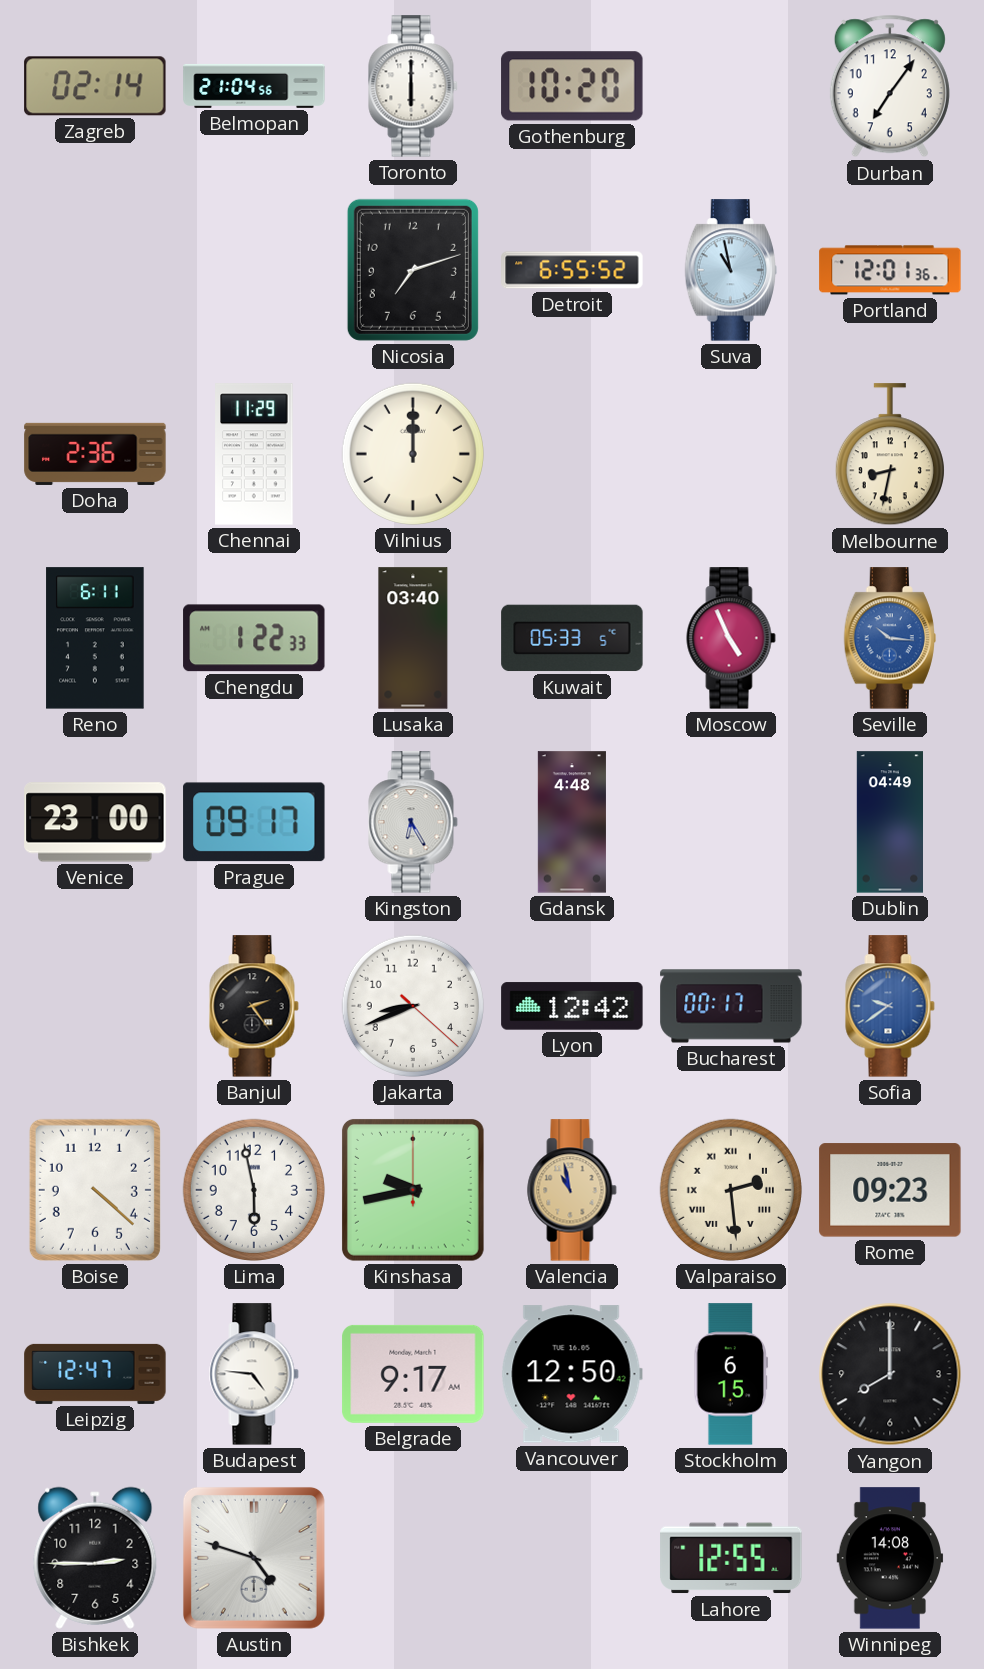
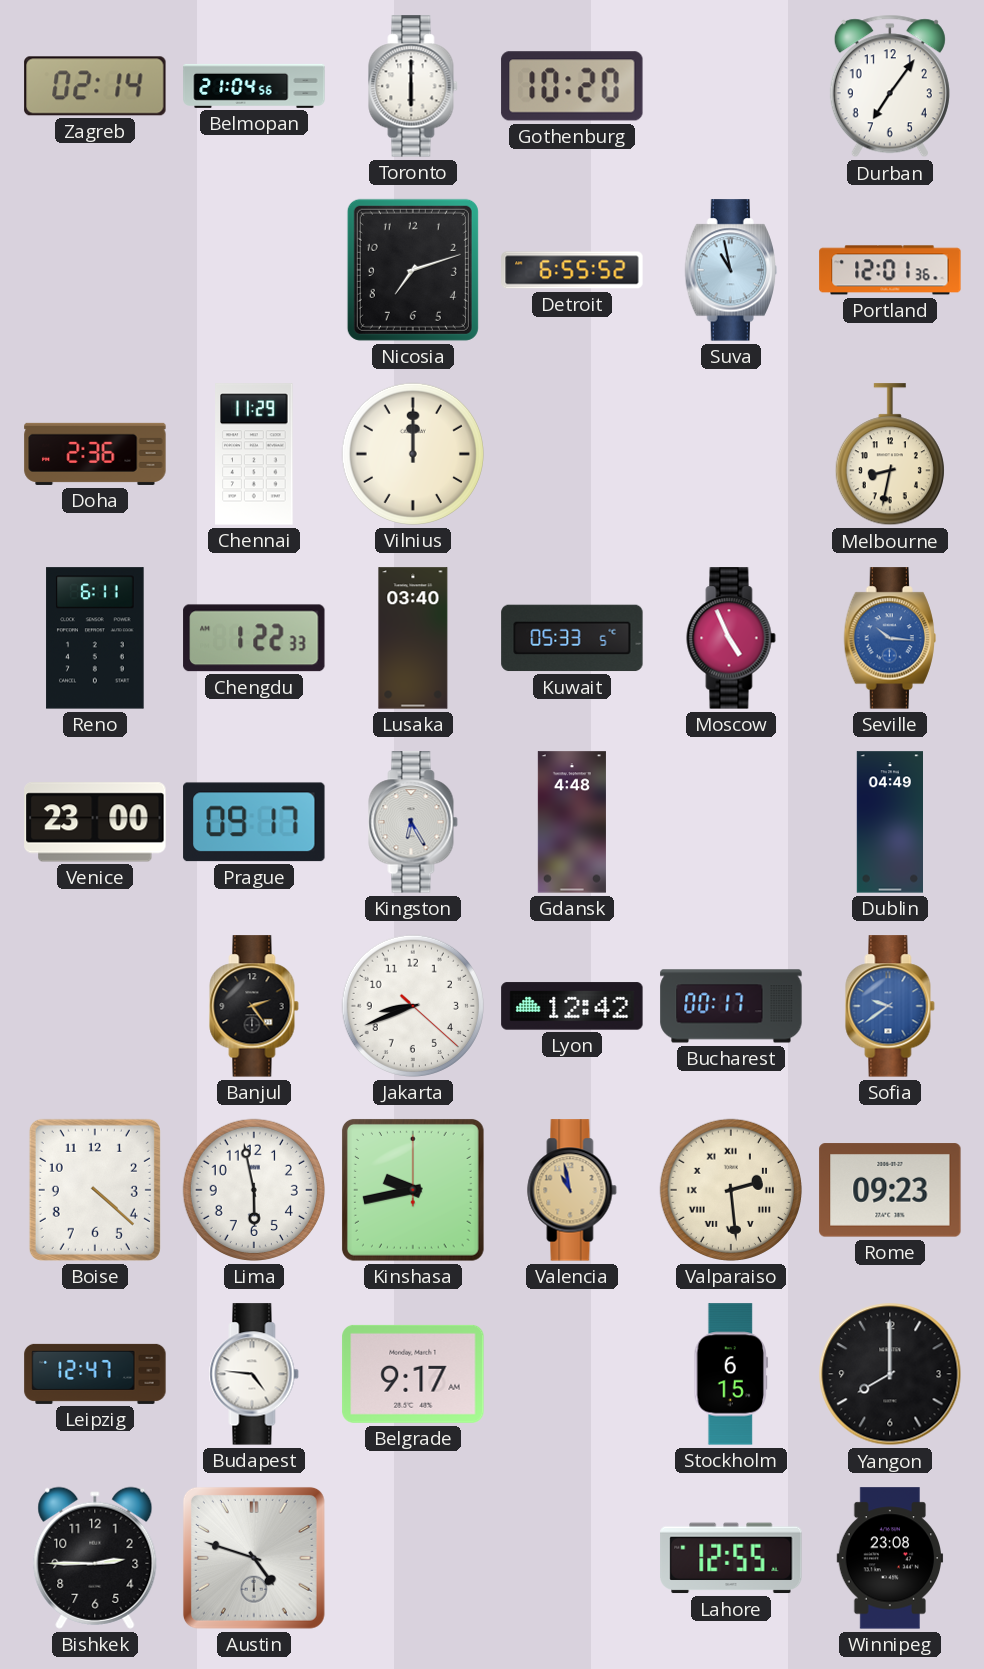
Vancouver: 12:50 -> none (572, 1374)
Winnipeg: 14:08 -> 23:08 (890, 1558)
